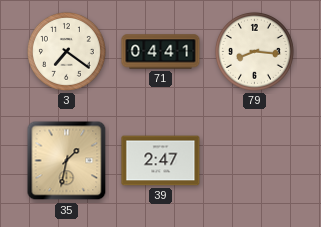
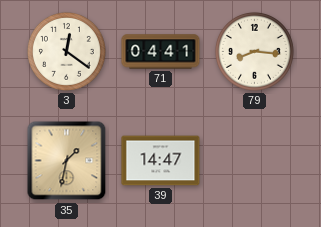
3: 7:21 -> 12:21 (67, 52)
39: 2:47 -> 14:47 (161, 161)
